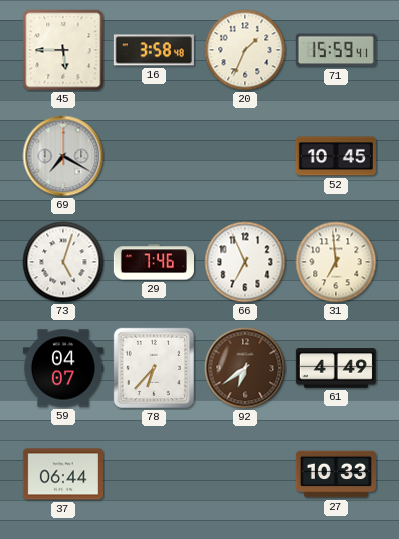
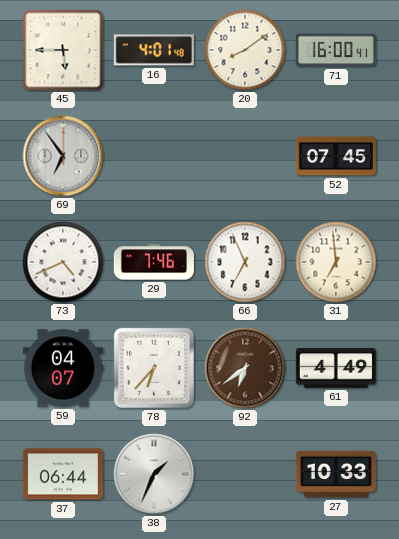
16: 3:58 -> 4:01 (154, 50)
20: 1:34 -> 8:09 (245, 50)
71: 15:59 -> 16:00 (336, 50)
69: 7:20 -> 6:54 (63, 156)
52: 10:45 -> 07:45 (336, 156)
73: 5:03 -> 4:41 (63, 262)
38: none -> 1:34 (154, 474)
